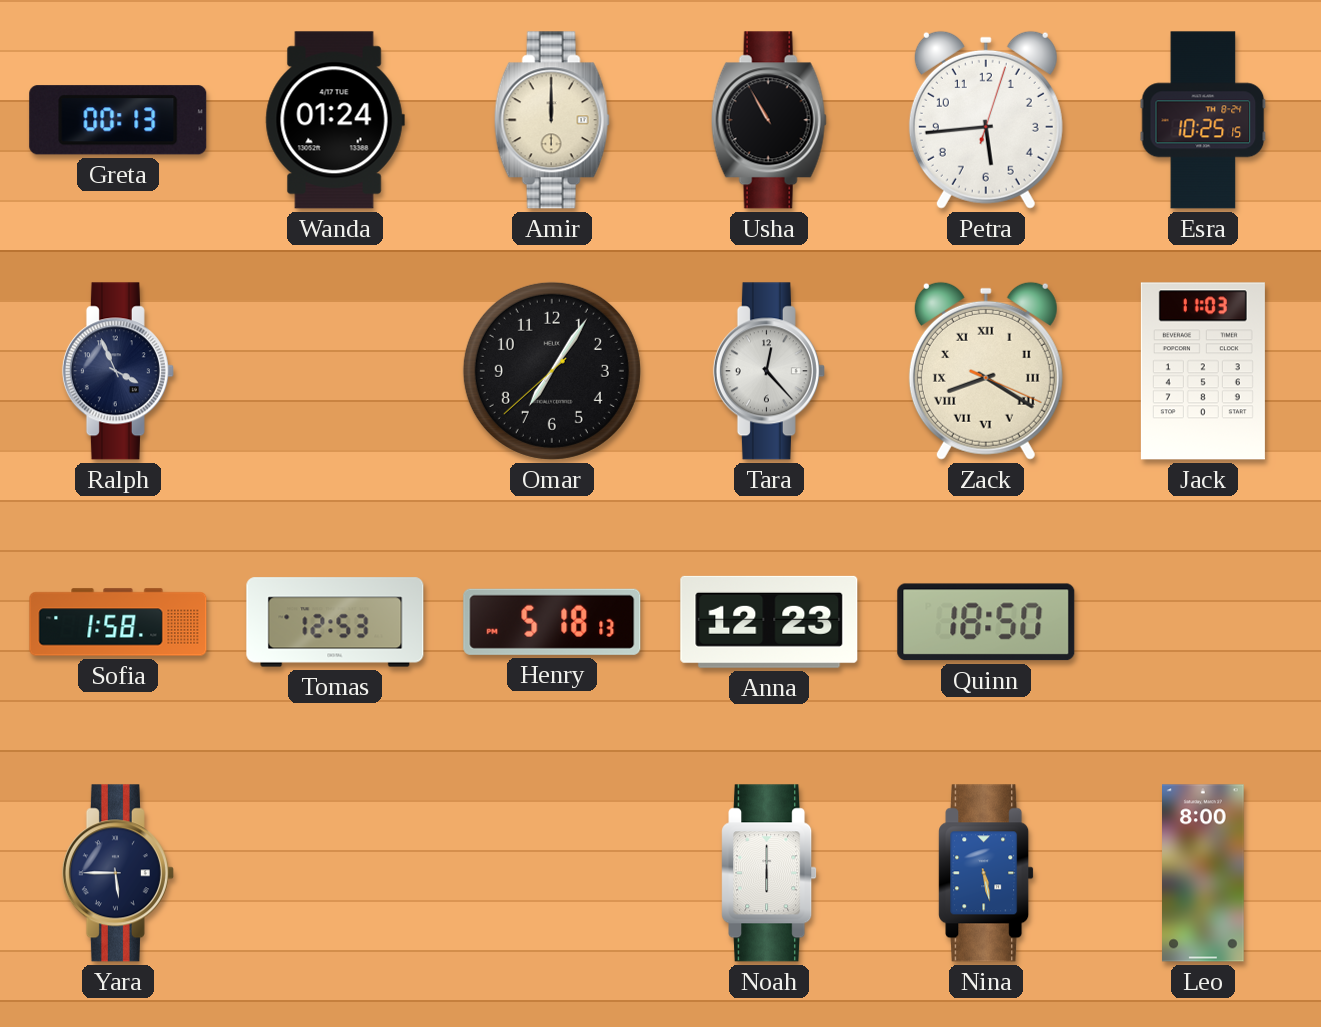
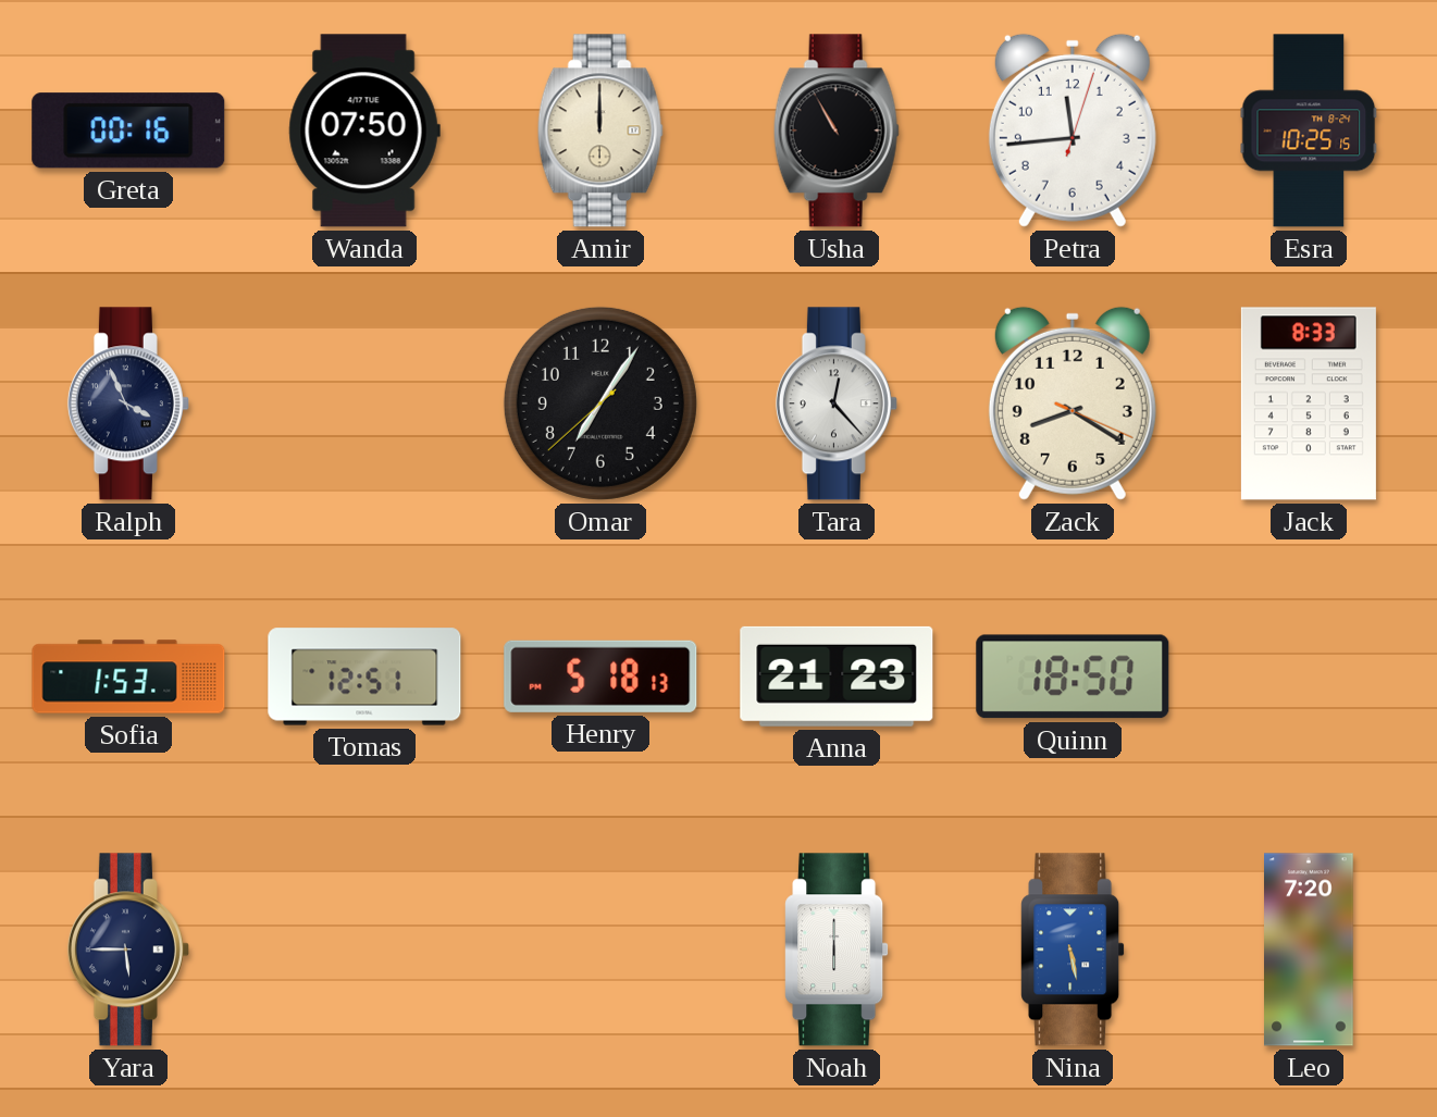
Greta: 00:13 -> 00:16 (128, 131)
Wanda: 01:24 -> 07:50 (364, 131)
Petra: 5:44 -> 11:44 (1073, 131)
Zack numerals: Roman -> Arabic (1073, 404)
Jack: 11:03 -> 8:33 (1309, 404)
Sofia: 1:58 -> 1:53 (128, 677)
Tomas: 12:53 -> 12:51 (364, 677)
Anna: 12:23 -> 21:23 (837, 677)
Leo: 8:00 -> 7:20 (1309, 950)
